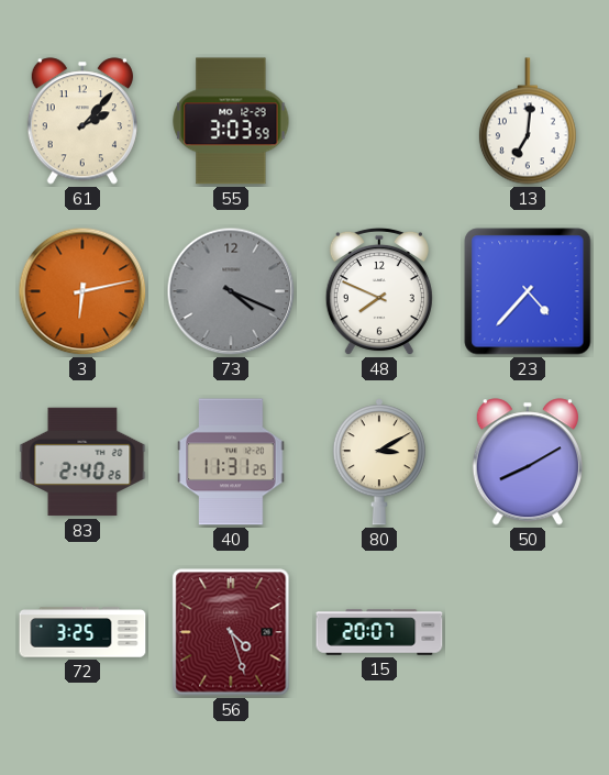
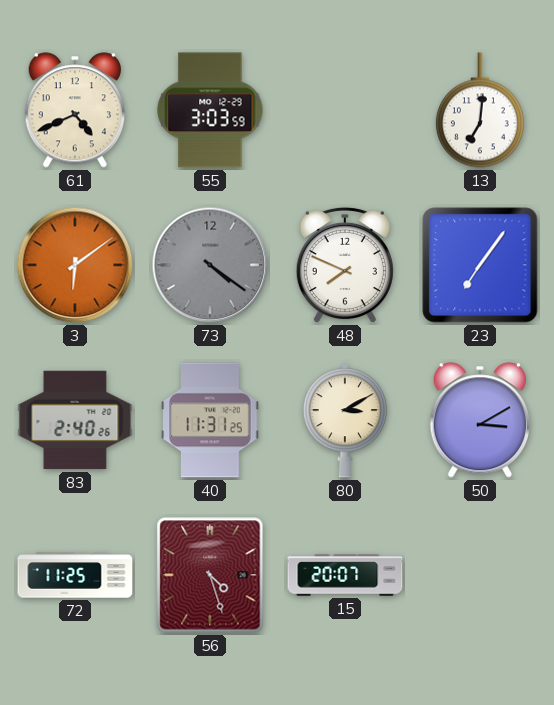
61: 2:07 -> 4:41 (75, 110)
3: 6:13 -> 6:09 (75, 265)
73: 4:19 -> 4:21 (210, 265)
23: 4:37 -> 7:06 (480, 265)
50: 8:10 -> 3:10 (480, 420)
72: 3:25 -> 11:25 (75, 575)
